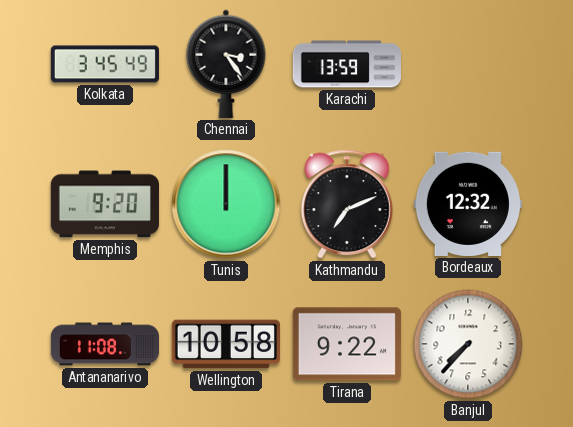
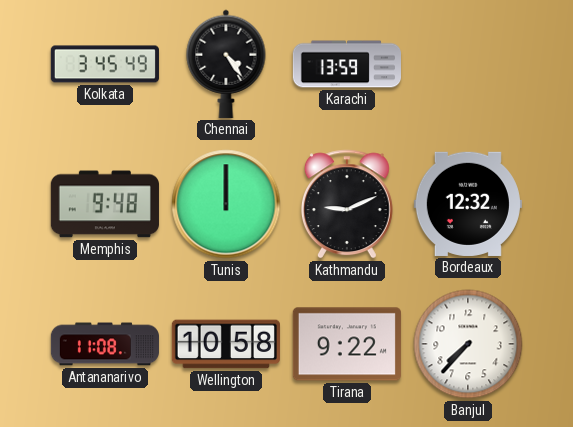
Chennai: 3:24 -> 4:24 (226, 64)
Memphis: 9:20 -> 9:48 (105, 204)
Kathmandu: 7:11 -> 9:11 (347, 204)
